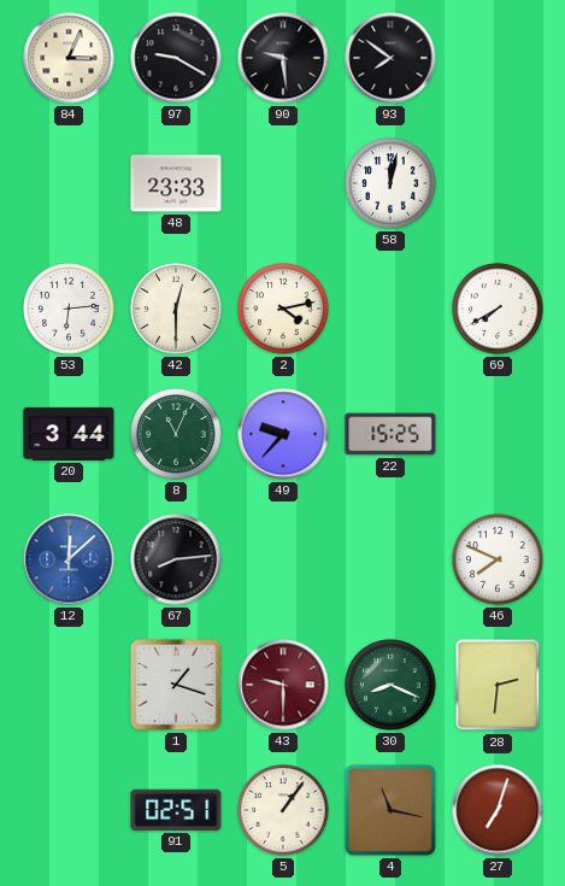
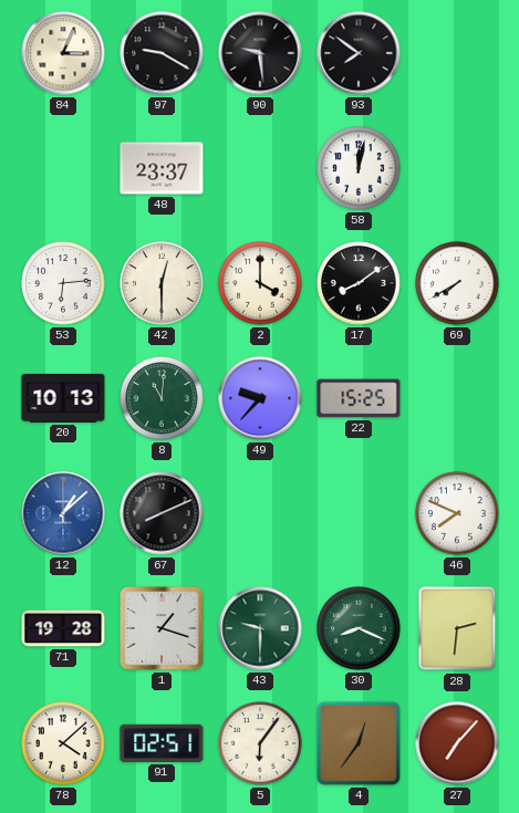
48: 23:33 -> 23:37 (162, 168)
2: 4:13 -> 4:00 (260, 283)
17: none -> 8:09 (359, 283)
20: 3:44 -> 10:13 (63, 398)
8: 11:04 -> 11:01 (162, 398)
12: 12:08 -> 1:08 (63, 513)
67: 8:14 -> 8:11 (162, 513)
71: none -> 19:28 (63, 628)
43 dial: burgundy -> green (260, 628)
78: none -> 4:08 (63, 743)
5: 1:06 -> 6:06 (260, 743)
4: 11:17 -> 12:36 (359, 743)
27: 7:03 -> 7:07 (457, 743)
